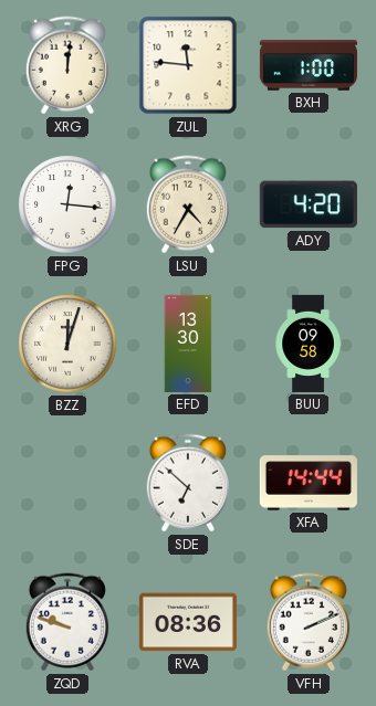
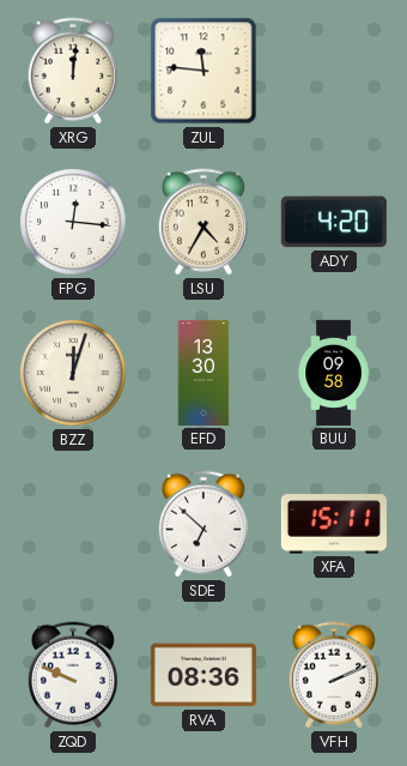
BXH: 1:00 -> none (309, 65)
XFA: 14:44 -> 15:11 (334, 524)
ZQD: 9:48 -> 9:49 (73, 675)
